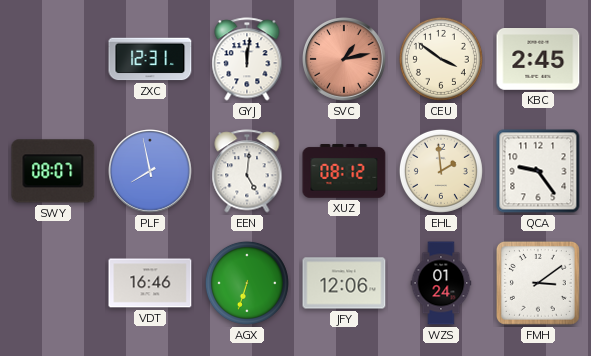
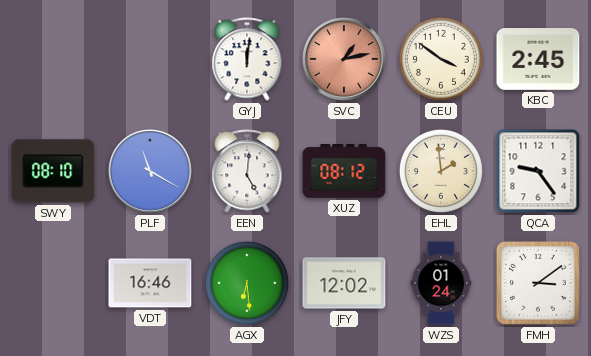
ZXC: 12:31 -> none (150, 59)
SWY: 08:07 -> 08:10 (53, 171)
PLF: 7:58 -> 11:20 (151, 172)
AGX: 6:33 -> 6:29 (247, 283)
JFY: 12:06 -> 12:02 (344, 283)
